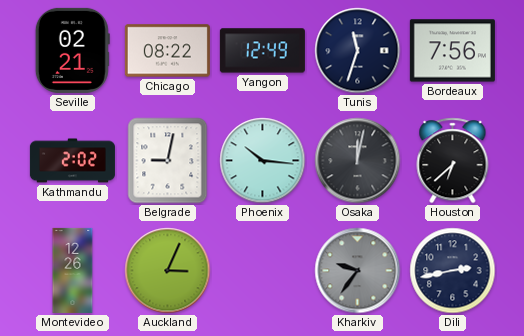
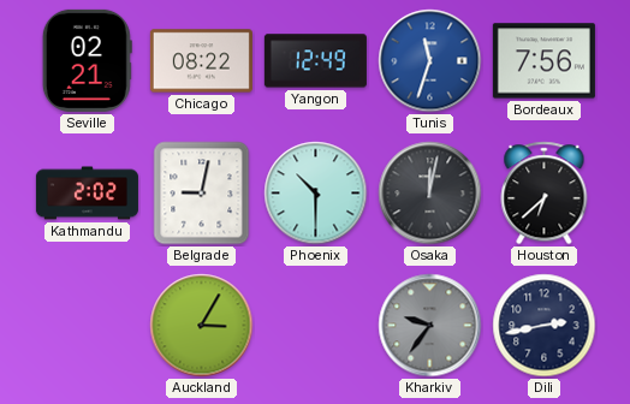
Tunis dial: navy -> blue (430, 61)
Phoenix: 10:16 -> 10:30 (316, 194)
Montevideo: 12:26 -> none (73, 270)
Auckland: 3:04 -> 3:05 (202, 326)
